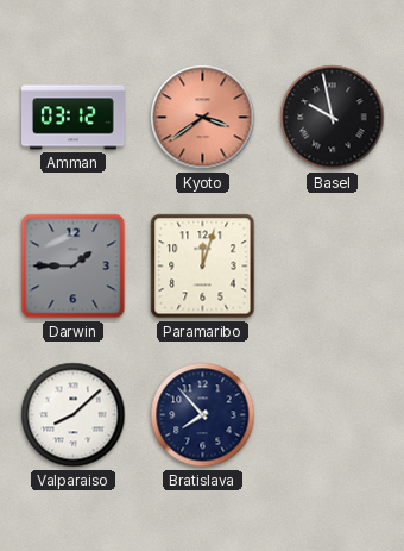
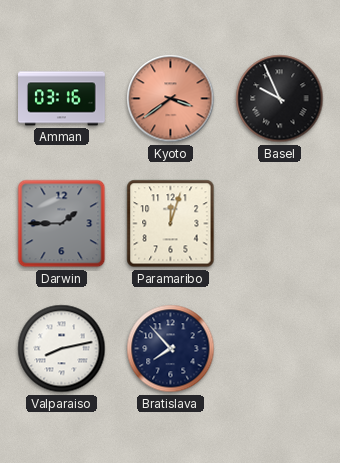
Amman: 03:12 -> 03:16 (62, 99)
Basel: 9:58 -> 9:56 (280, 99)
Valparaiso: 8:08 -> 8:13 (62, 349)
